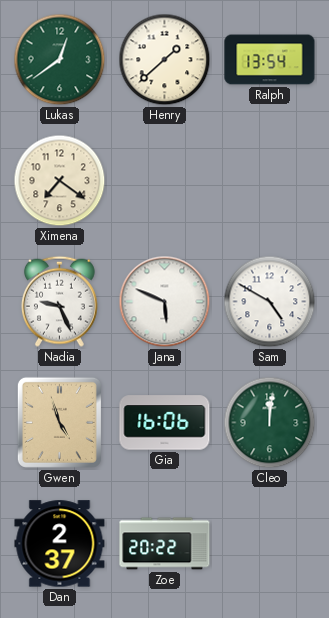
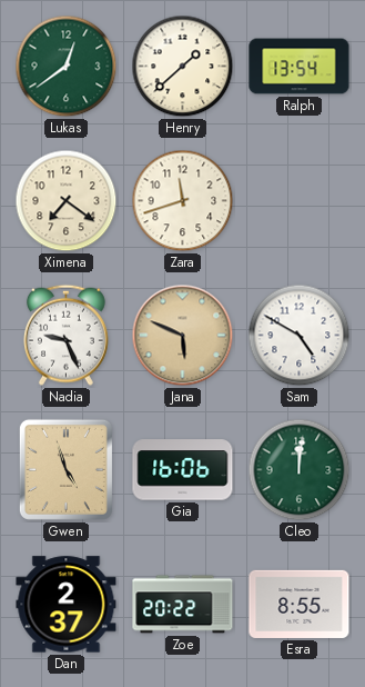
Zara: none -> 11:42 (183, 201)
Jana dial: white -> champagne (183, 336)
Esra: none -> 8:55 (300, 604)
